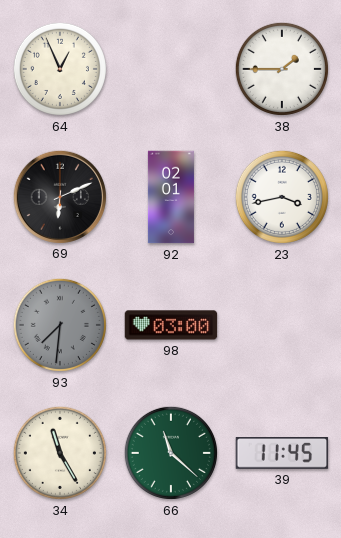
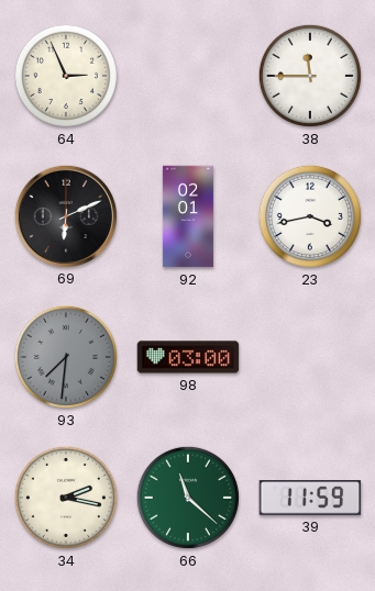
64: 12:56 -> 2:56 (66, 76)
38: 1:45 -> 11:45 (310, 76)
34: 11:25 -> 2:17 (66, 498)
39: 11:45 -> 11:59 (310, 499)
